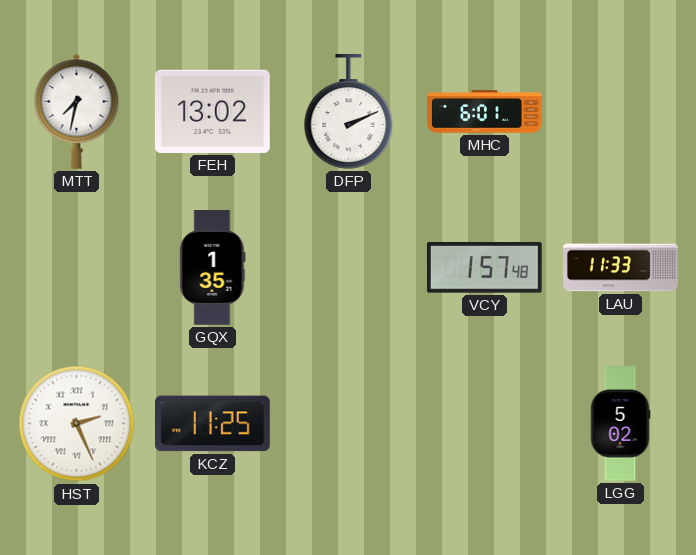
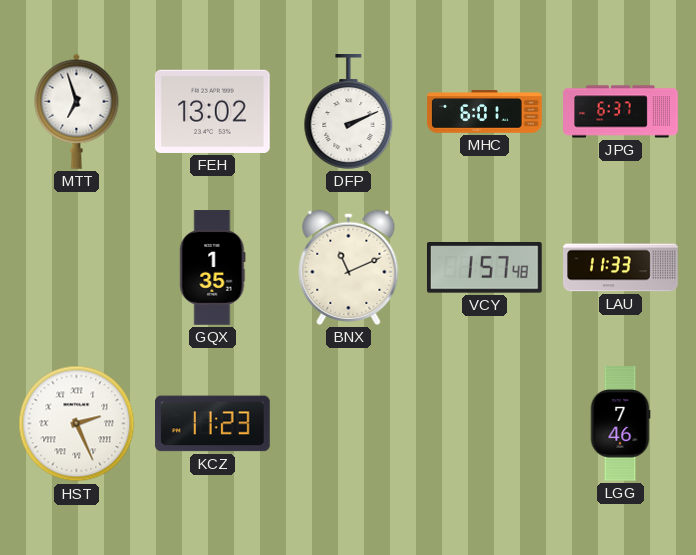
MTT: 7:32 -> 6:57 (77, 111)
JPG: none -> 6:37 (621, 112)
BNX: none -> 11:11 (349, 267)
KCZ: 11:25 -> 11:23 (213, 424)
LGG: 5:02 -> 7:46 (620, 424)
